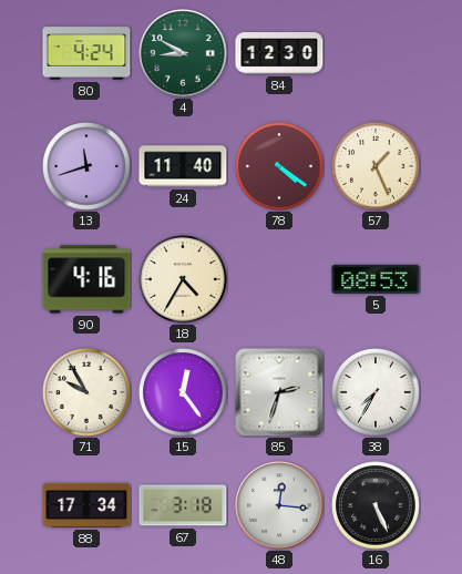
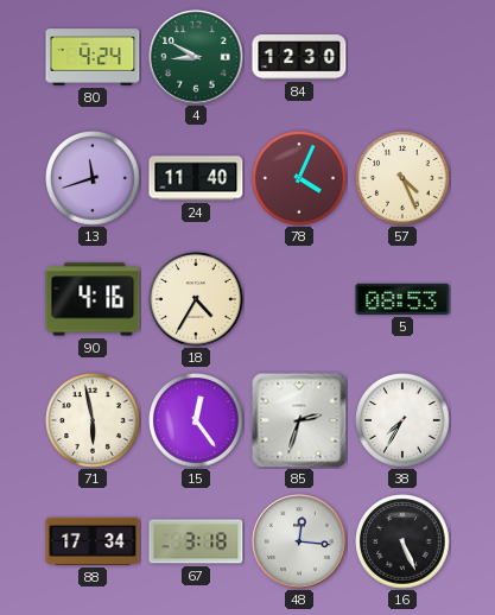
78: 4:21 -> 4:04 (299, 178)
57: 1:26 -> 4:26 (402, 178)
71: 9:55 -> 5:58 (93, 420)
